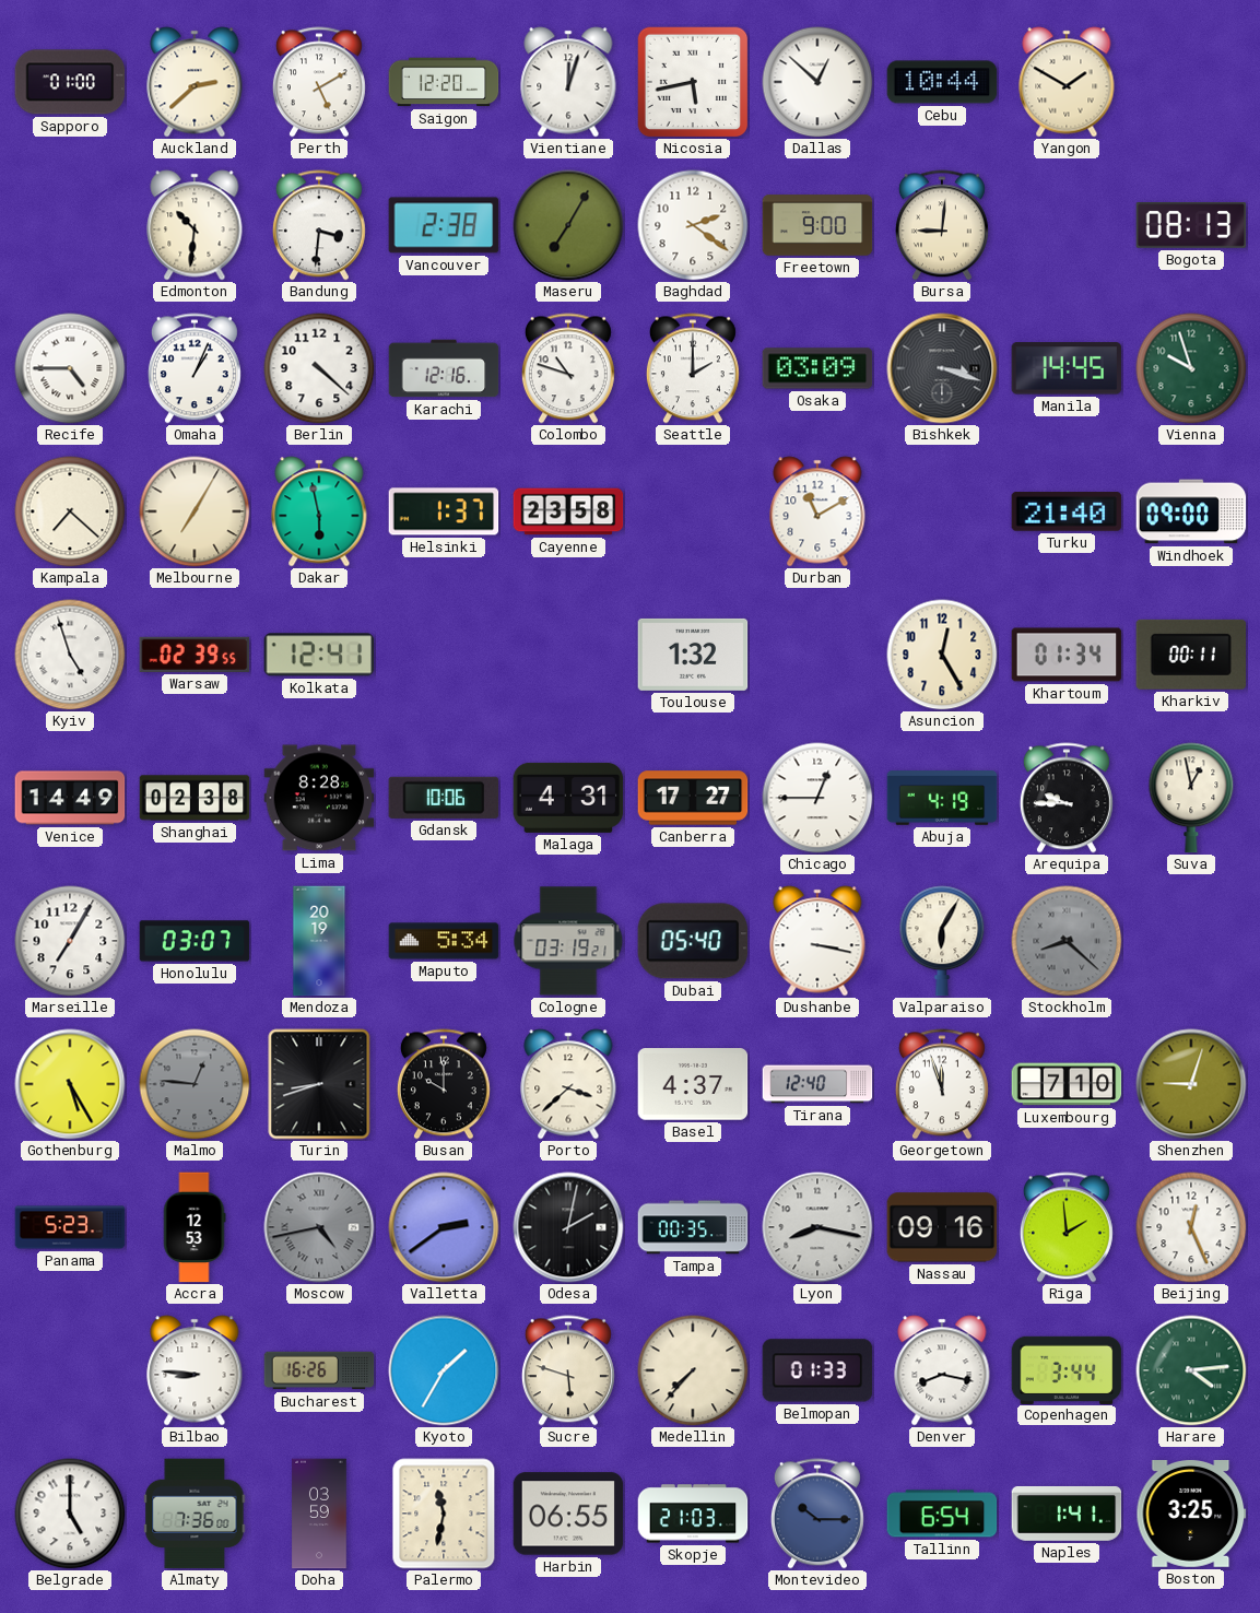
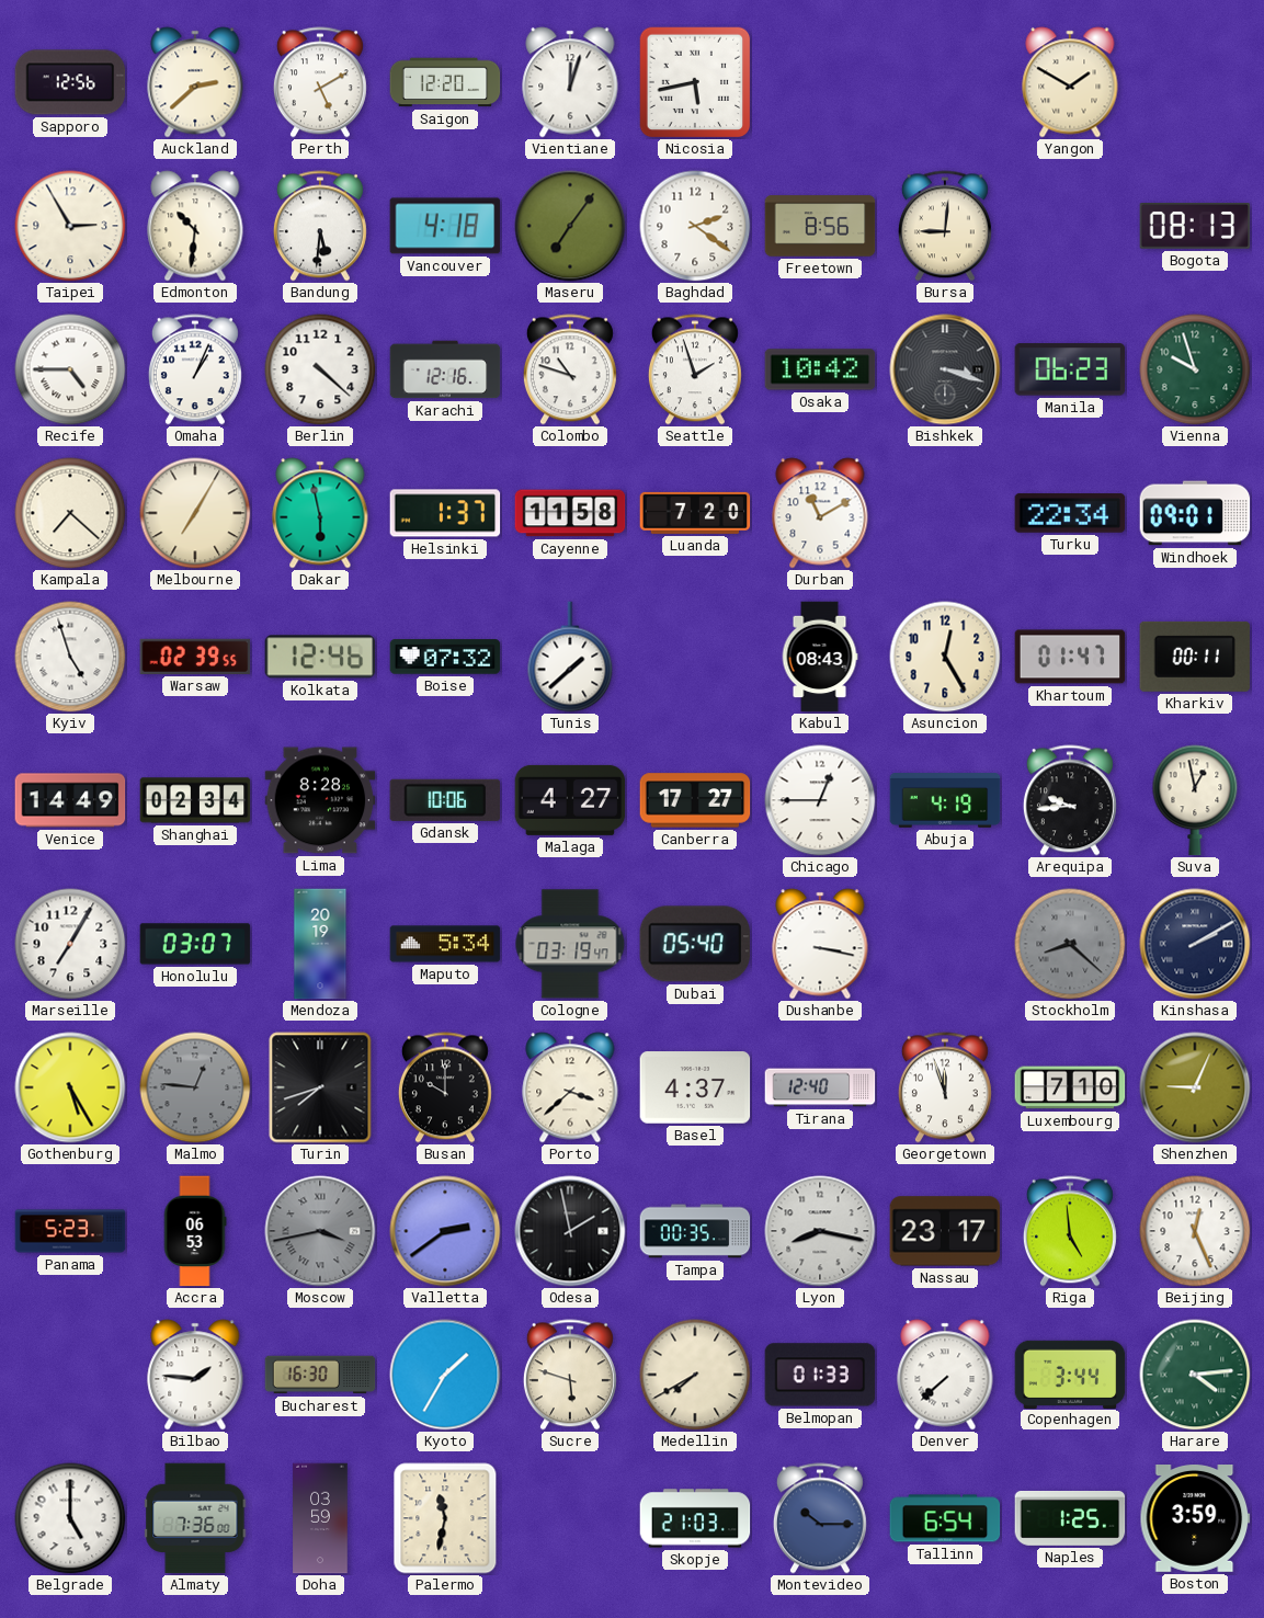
Sapporo: 01:00 -> 12:56 (70, 82)
Dallas: 12:52 -> none (817, 82)
Cebu: 10:44 -> none (942, 82)
Taipei: none -> 2:55 (70, 226)
Bandung: 3:31 -> 5:31 (320, 226)
Vancouver: 2:38 -> 4:18 (445, 226)
Maseru: 7:05 -> 7:06 (570, 226)
Freetown: 9:00 -> 8:56 (820, 226)
Seattle: 2:00 -> 1:57 (695, 369)
Osaka: 03:09 -> 10:42 (820, 369)
Manila: 14:45 -> 06:23 (1070, 369)
Cayenne: 23:58 -> 11:58 (570, 513)
Luanda: none -> 7:20 (695, 513)
Turku: 21:40 -> 22:34 (1070, 513)
Windhoek: 09:00 -> 09:01 (1195, 513)
Kolkata: 12:41 -> 12:46 (320, 657)
Boise: none -> 07:32 (445, 657)
Tunis: none -> 1:38 (570, 657)
Toulouse: 1:32 -> none (693, 655)
Kabul: none -> 08:43 (820, 657)
Khartoum: 01:34 -> 01:47 (1070, 657)
Shanghai: 02:38 -> 02:34 (195, 800)
Malaga: 4:31 -> 4:27 (570, 800)
Arequipa: 9:45 -> 9:44 (1070, 800)
Cologne: 03:19:21 -> 03:19:47 (570, 944)
Valparaiso: 6:05 -> none (942, 941)
Kinshasa: none -> 2:10 (1195, 944)
Turin: 8:42 -> 7:42 (320, 1087)
Shenzhen: 9:03 -> 9:04 (1195, 1087)
Accra: 12:53 -> 06:53 (195, 1231)
Moscow: 4:43 -> 3:43 (320, 1231)
Odesa: 2:02 -> 1:58 (570, 1231)
Nassau: 09:16 -> 23:17 (945, 1231)
Riga: 1:59 -> 4:59 (1070, 1231)
Bilbao: 8:46 -> 1:46 (195, 1375)
Bucharest: 16:26 -> 16:30 (320, 1375)
Medellin: 7:37 -> 7:40 (695, 1375)
Denver: 8:17 -> 7:38 (945, 1375)
Harbin: 06:55 -> none (568, 1514)
Naples: 1:41 -> 1:25 (1070, 1518)
Boston: 3:25 -> 3:59 (1195, 1519)
